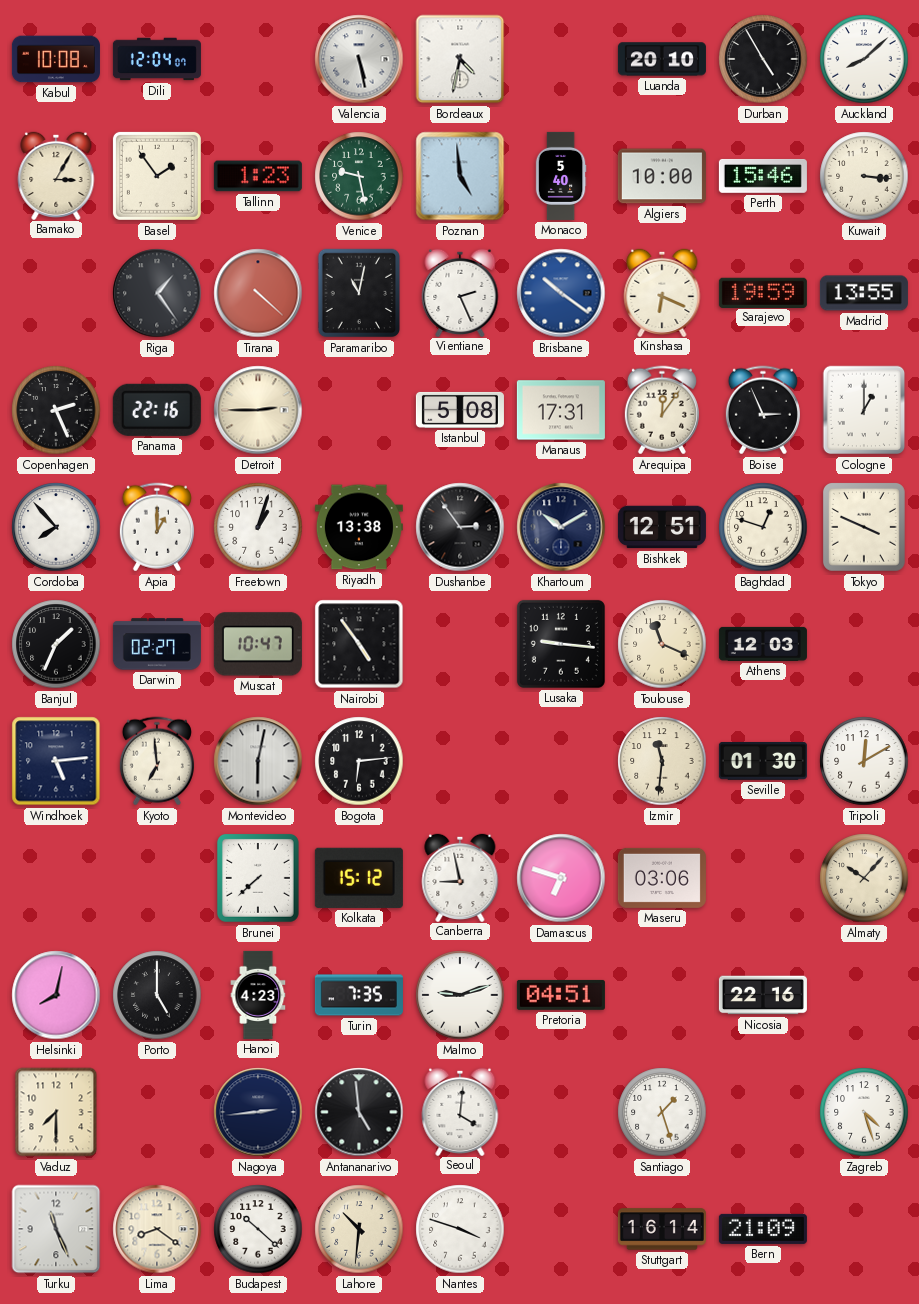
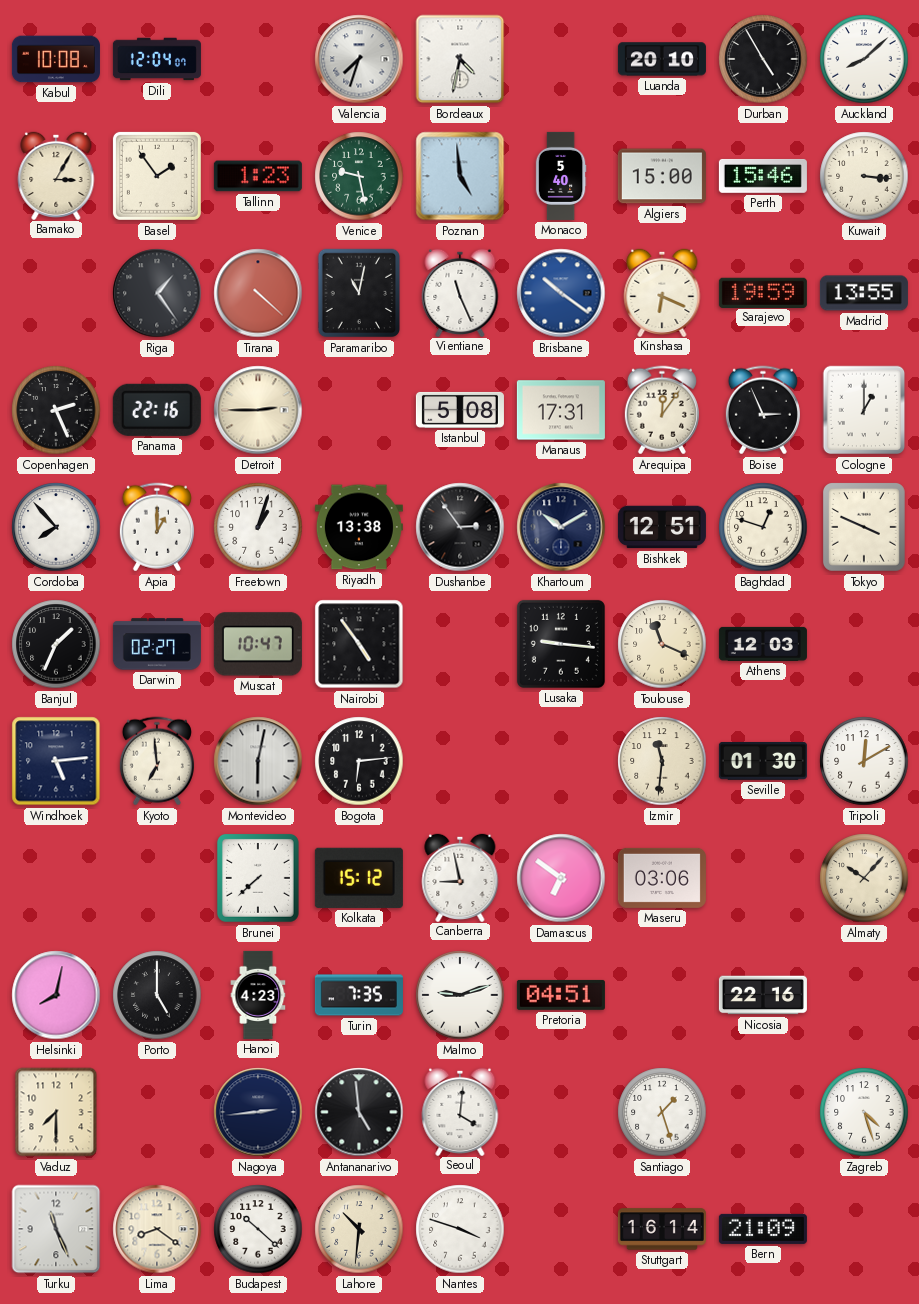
Valencia: 5:28 -> 7:33 (359, 59)
Algiers: 10:00 -> 15:00 (662, 176)
Vientiane: 2:26 -> 11:26 (460, 292)
Damascus: 6:48 -> 6:51 (561, 878)
